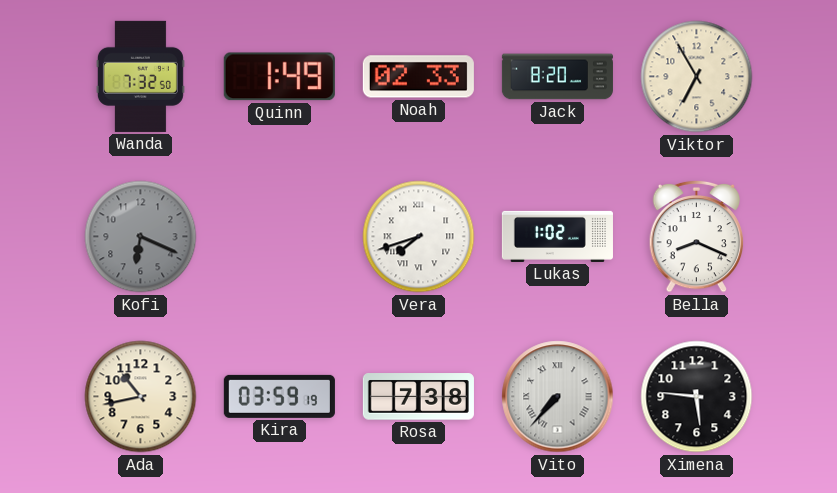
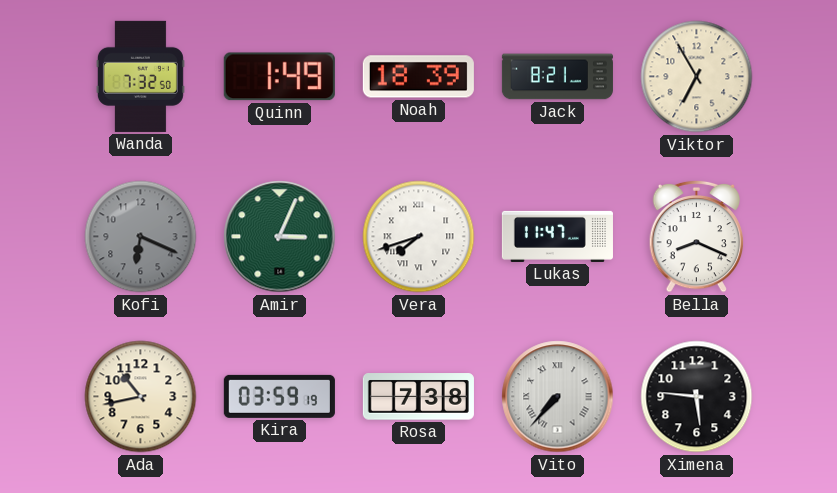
Noah: 02:33 -> 18:39 (418, 77)
Jack: 8:20 -> 8:21 (557, 77)
Amir: none -> 3:04 (280, 237)
Lukas: 1:02 -> 11:47 (557, 236)
